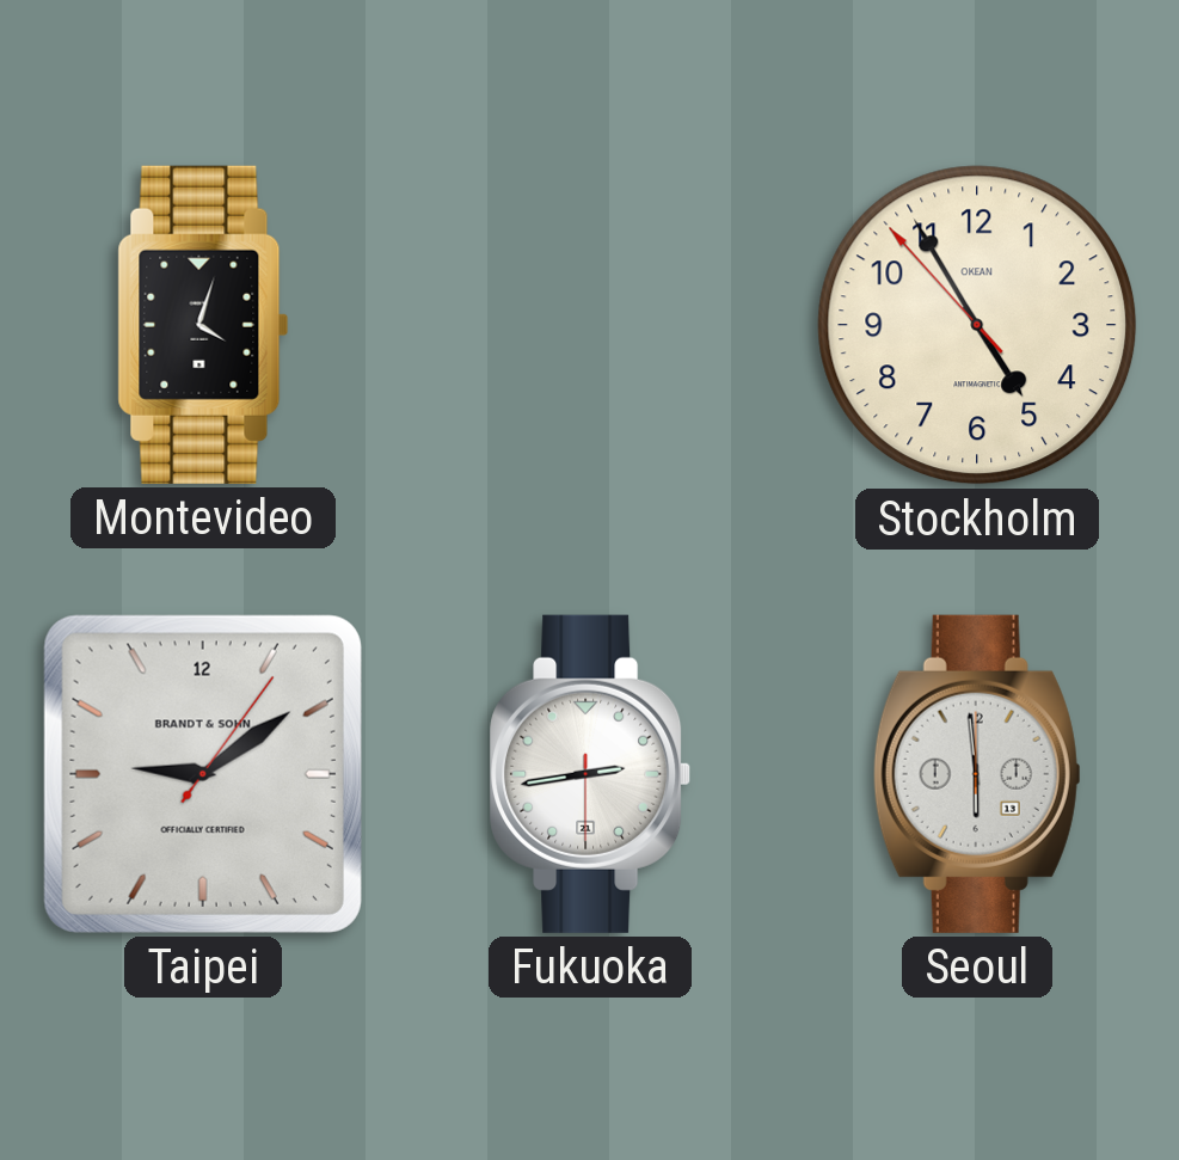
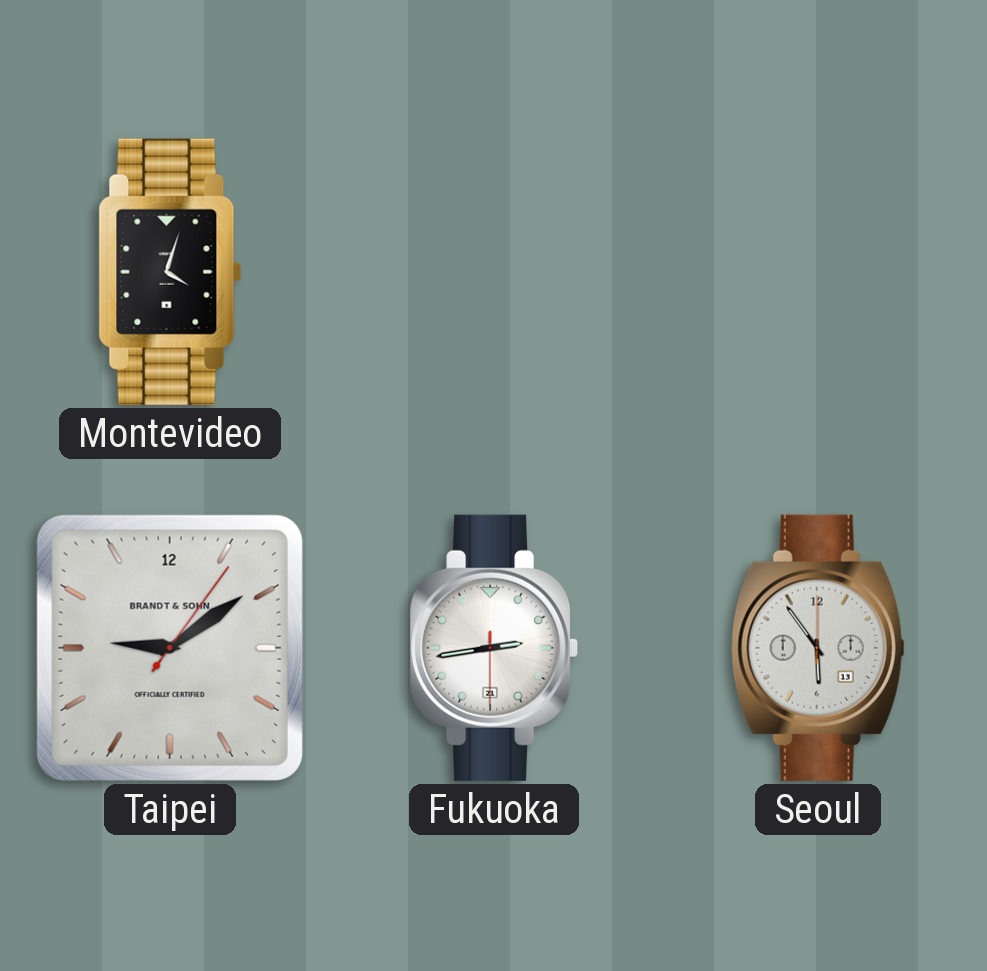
Stockholm: 4:54 -> none (977, 325)
Seoul: 5:59 -> 5:54 (818, 648)
